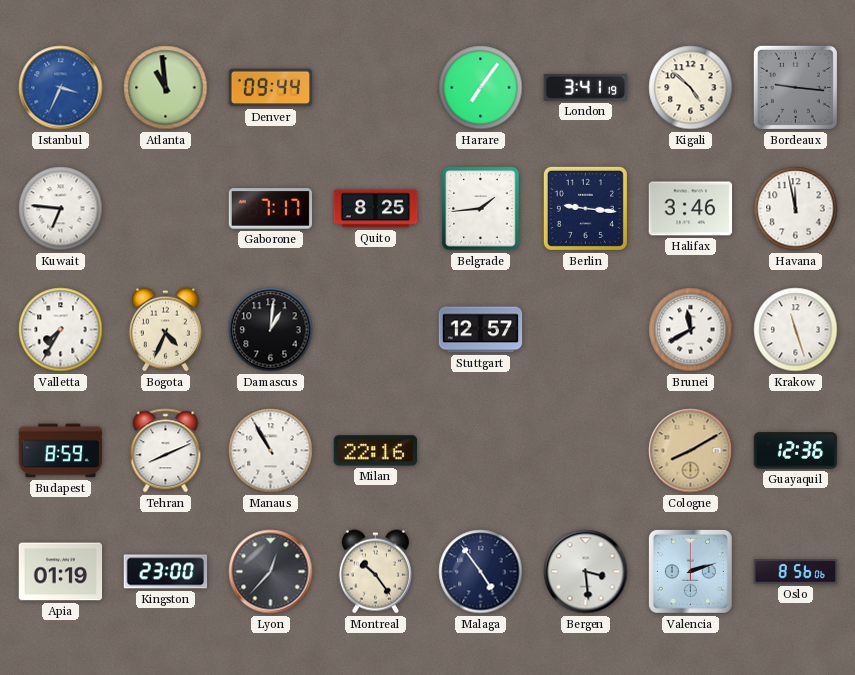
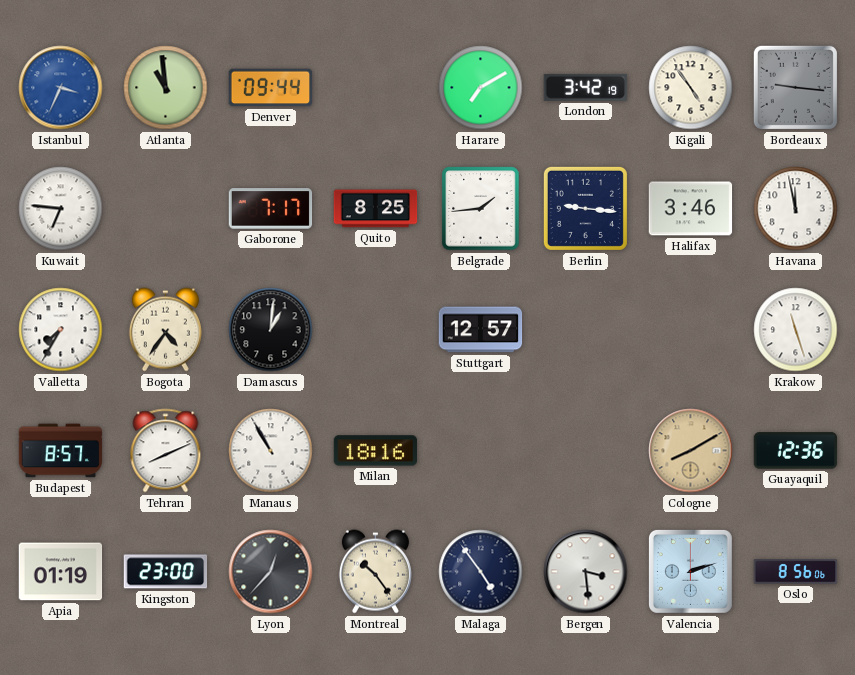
Harare: 7:06 -> 7:10 (481, 88)
London: 3:41 -> 3:42 (586, 87)
Kigali: 4:52 -> 4:54 (691, 88)
Bogota: 4:34 -> 4:36 (165, 330)
Brunei: 11:40 -> none (691, 330)
Budapest: 8:59 -> 8:57 (61, 451)
Milan: 22:16 -> 18:16 (376, 451)
